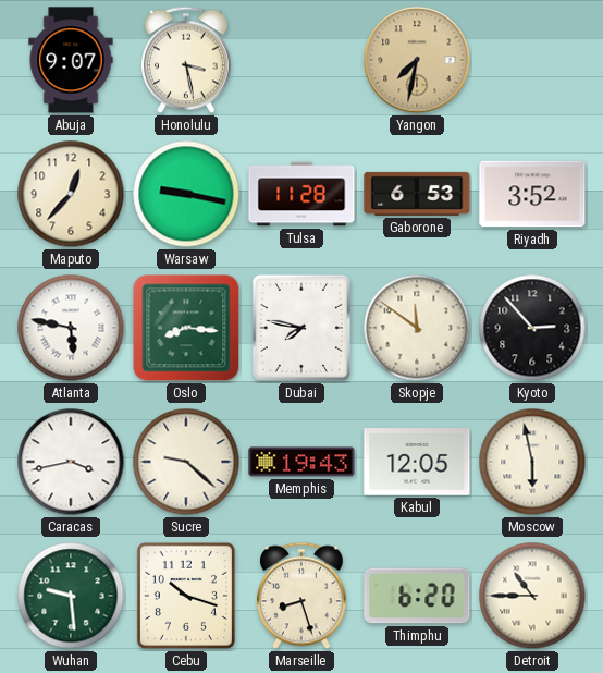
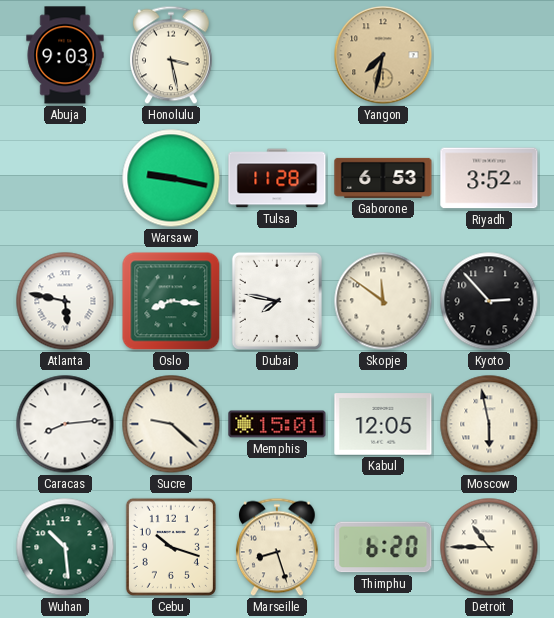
Abuja: 9:07 -> 9:03 (65, 55)
Maputo: 12:37 -> none (71, 194)
Caracas: 3:43 -> 8:14 (65, 424)
Memphis: 19:43 -> 15:01 (277, 424)
Wuhan: 9:29 -> 10:29 (65, 547)
